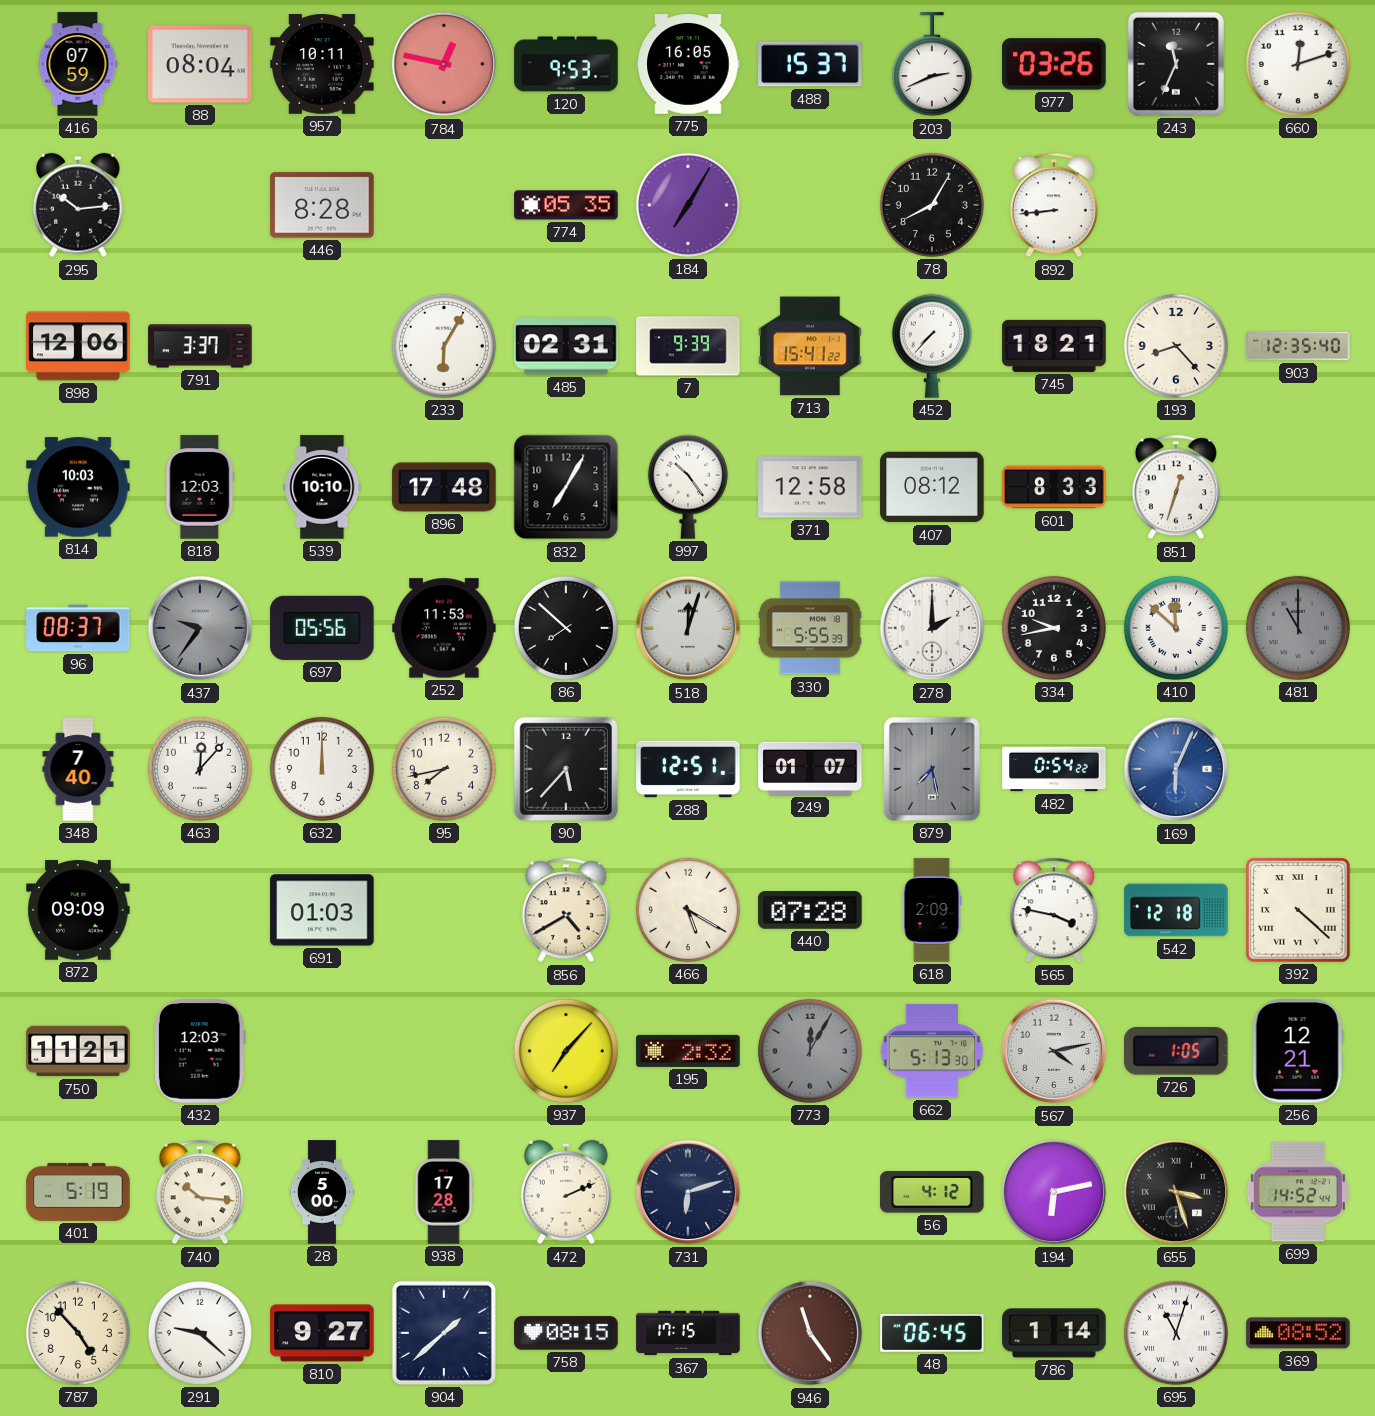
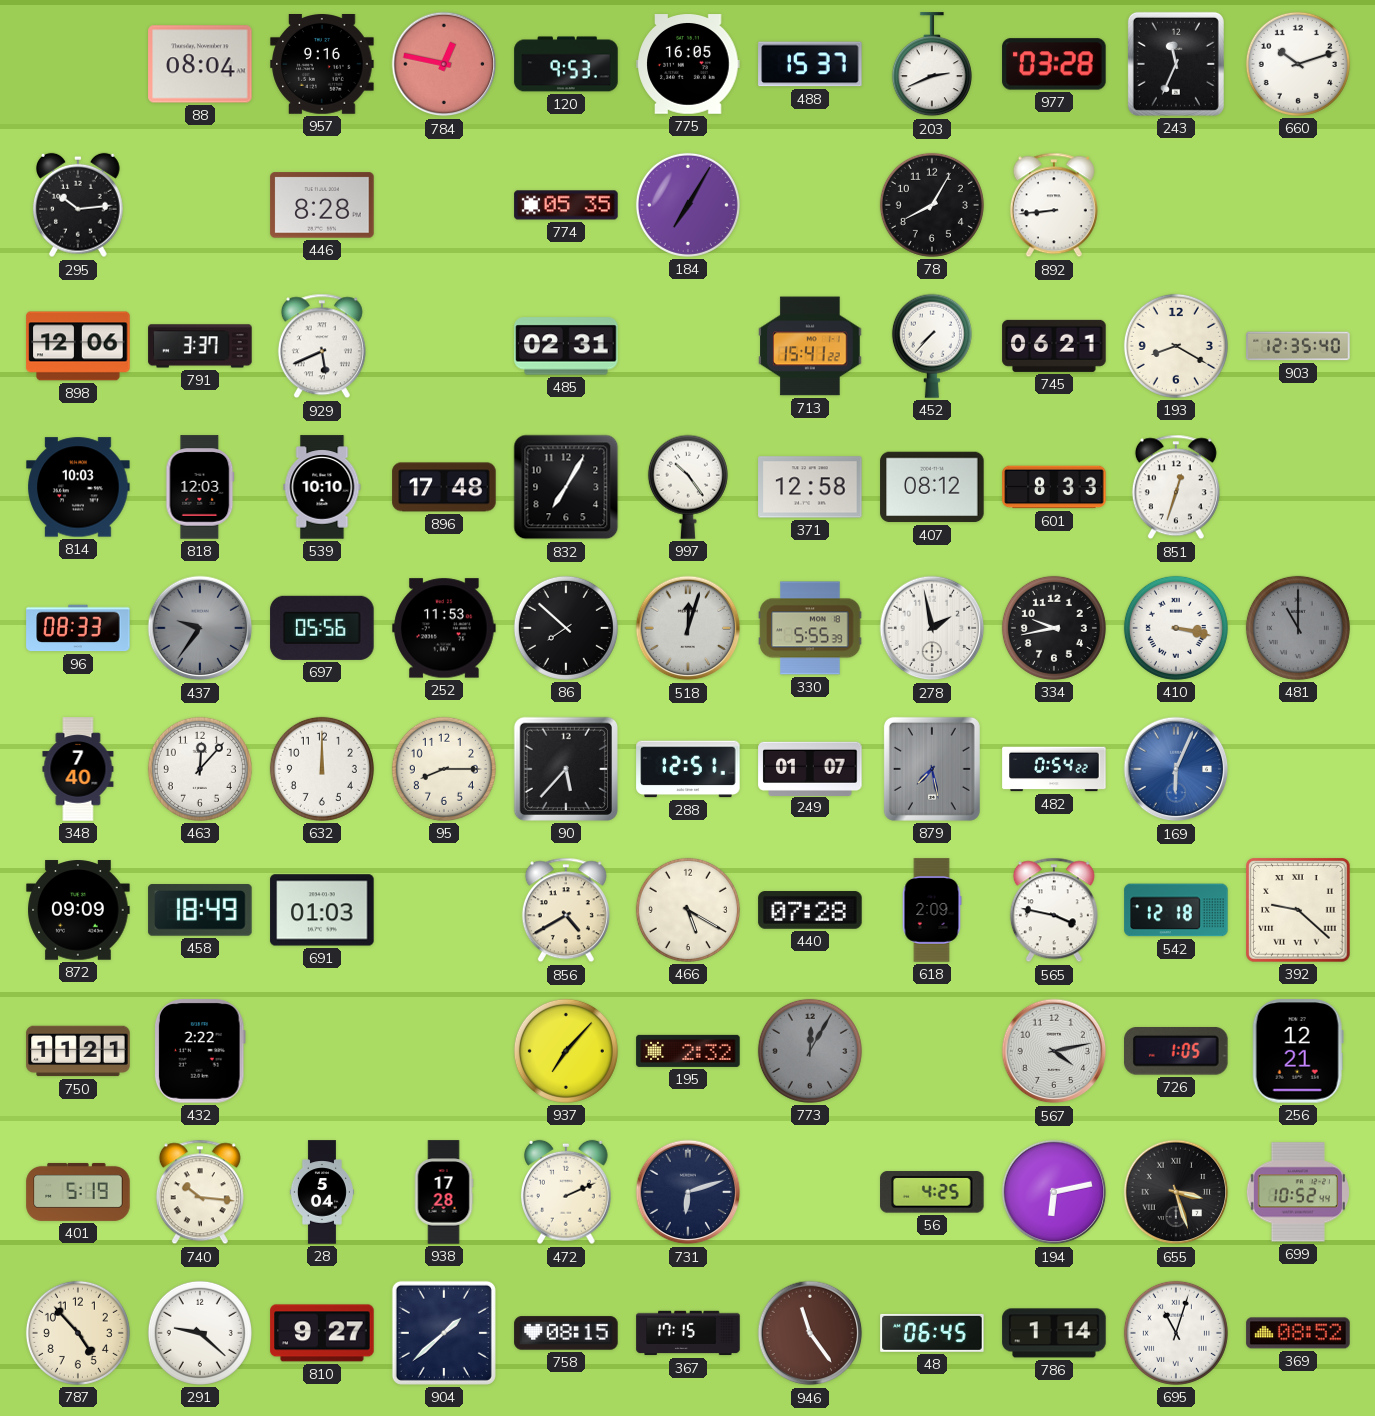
416: 07:59 -> none (78, 64)
957: 10:11 -> 9:16 (322, 65)
977: 03:26 -> 03:28 (1054, 64)
660: 12:12 -> 10:12 (1298, 64)
929: none -> 5:41 (322, 346)
233: 6:05 -> none (444, 346)
7: 9:39 -> none (688, 346)
745: 18:21 -> 06:21 (1054, 346)
193: 8:23 -> 8:20 (1176, 346)
96: 08:37 -> 08:33 (78, 628)
278: 2:00 -> 1:58 (932, 628)
410: 11:52 -> 3:17 (1176, 628)
95: 7:43 -> 8:15 (444, 769)
458: none -> 18:49 (200, 910)
392: 4:22 -> 9:22 (1298, 910)
432: 12:03 -> 2:22 (200, 1051)
662: 5:13 -> none (932, 1051)
28: 5:00 -> 5:04 (322, 1192)
56: 4:12 -> 4:25 (932, 1192)
699: 14:52 -> 10:52 (1298, 1192)
